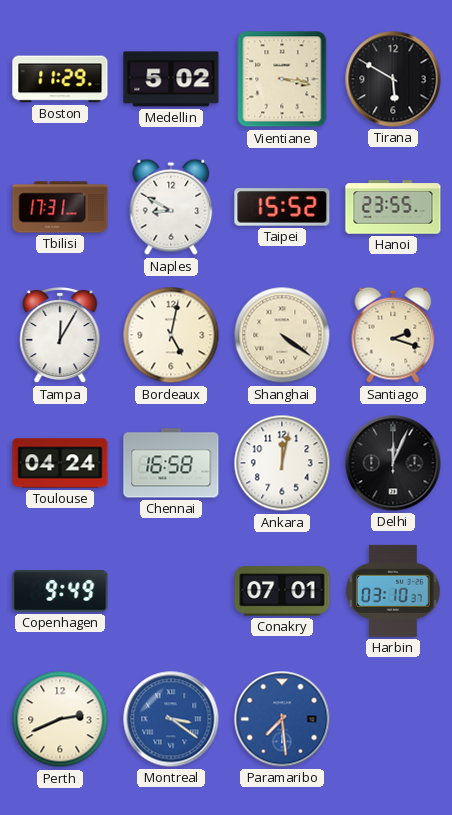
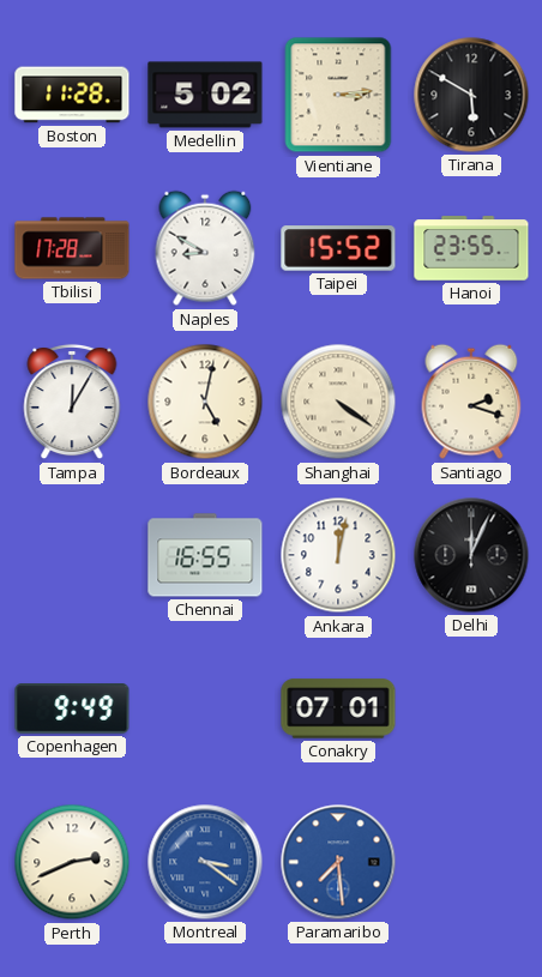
Boston: 11:29 -> 11:28 (72, 95)
Vientiane: 3:17 -> 3:14 (338, 95)
Tbilisi: 17:31 -> 17:28 (72, 248)
Toulouse: 04:24 -> none (60, 463)
Chennai: 16:58 -> 16:55 (205, 555)
Harbin: 03:10 -> none (393, 591)
